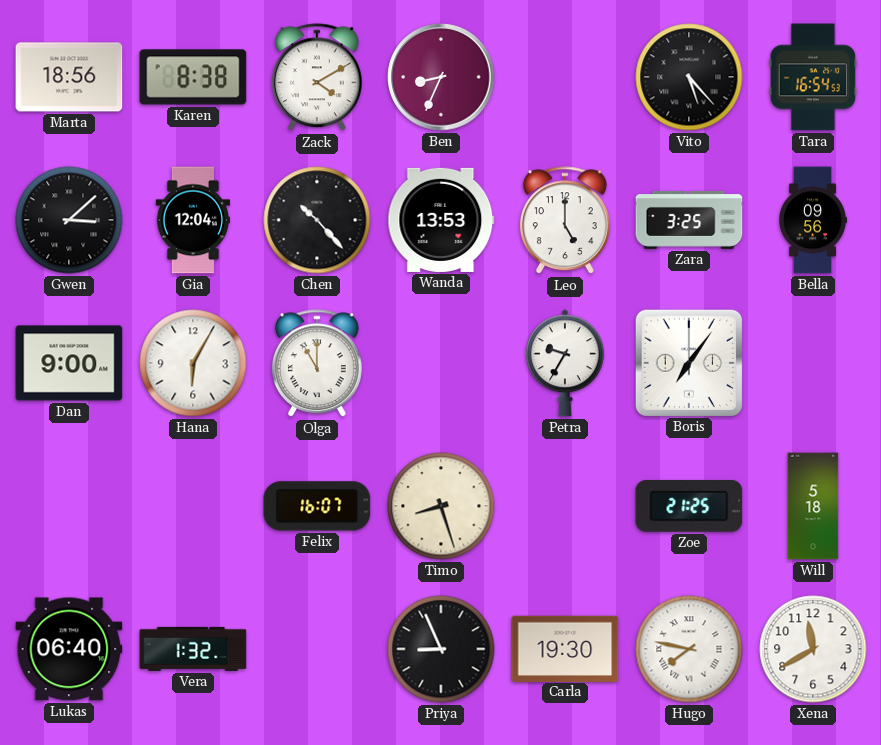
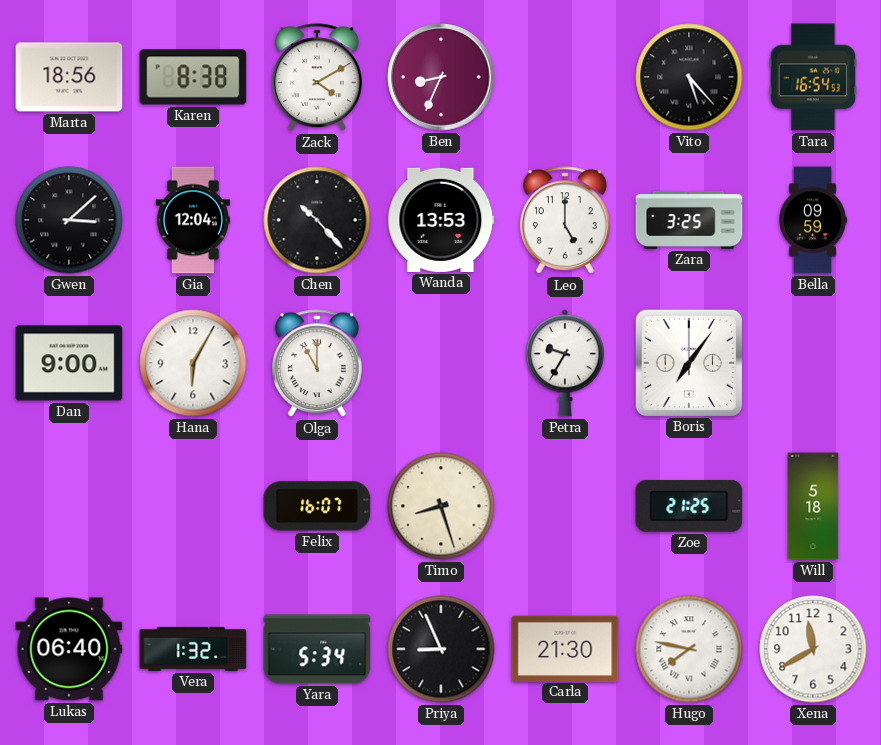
Bella: 09:56 -> 09:59 (814, 220)
Yara: none -> 5:34 (317, 649)
Carla: 19:30 -> 21:30 (565, 648)
